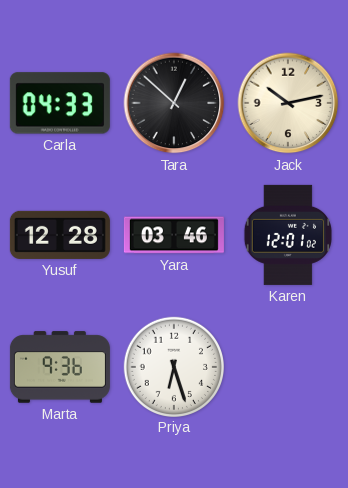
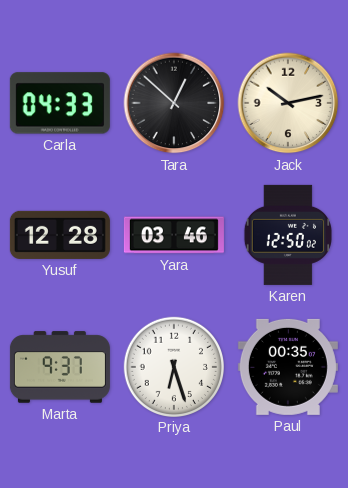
Karen: 12:01 -> 12:50 (287, 235)
Marta: 9:36 -> 9:37 (60, 367)
Paul: none -> 00:35 (288, 367)
